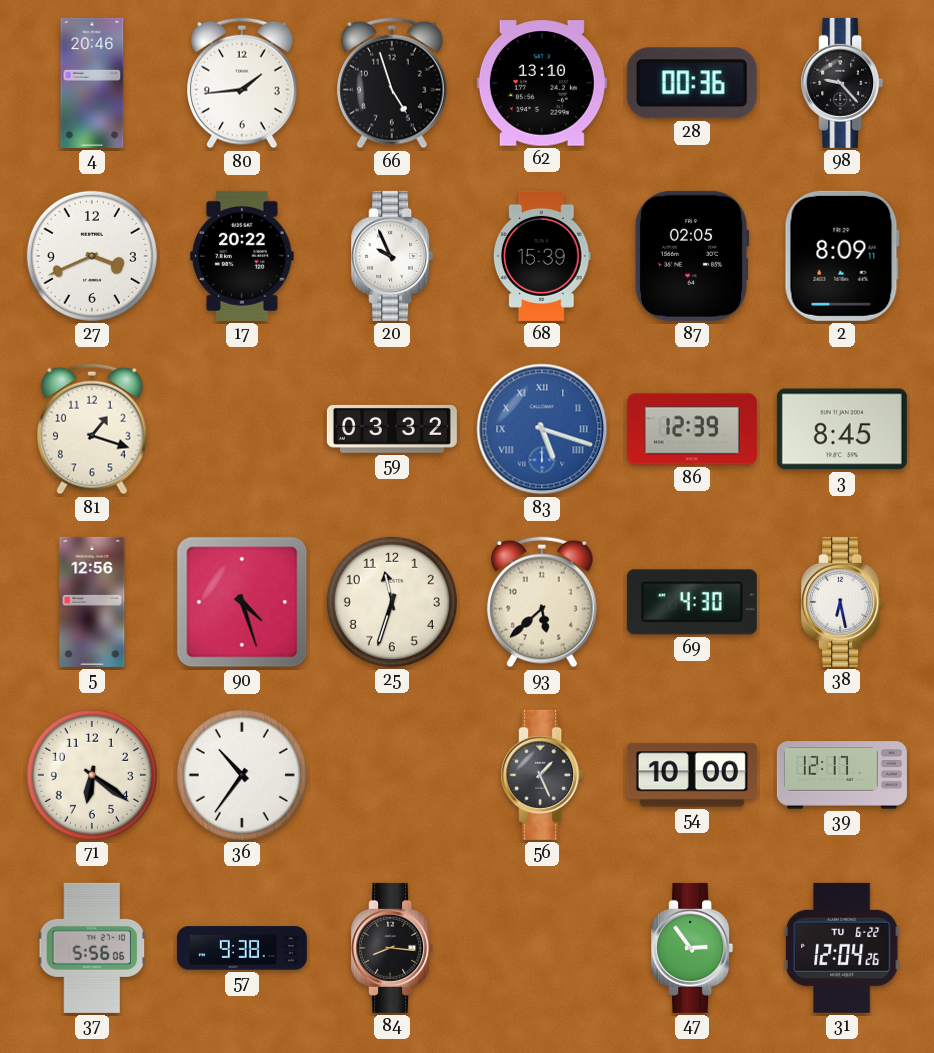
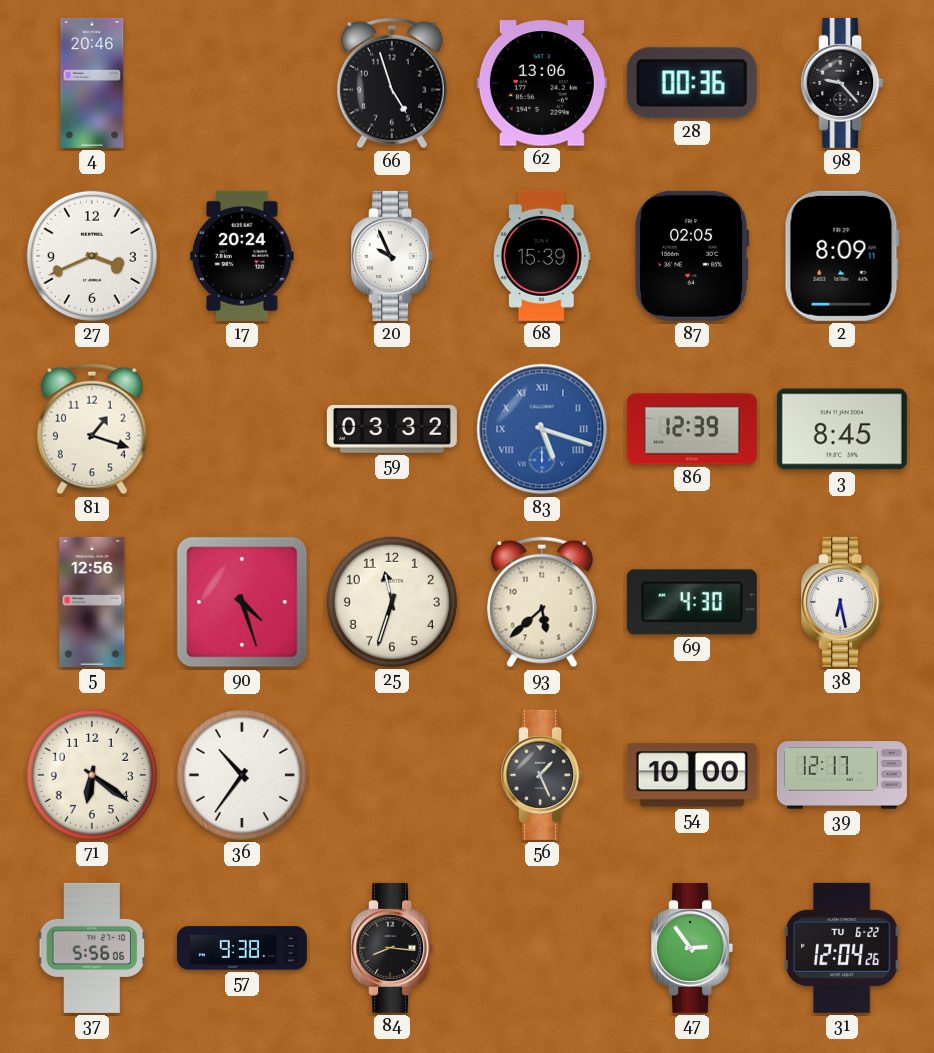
80: 1:44 -> none (243, 83)
62: 13:10 -> 13:06 (542, 83)
17: 20:22 -> 20:24 (242, 256)
